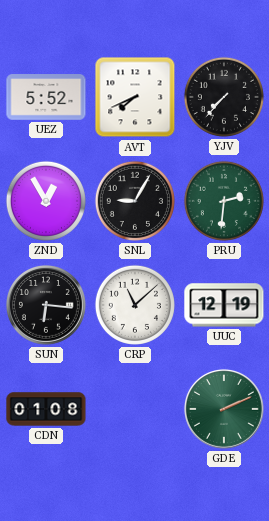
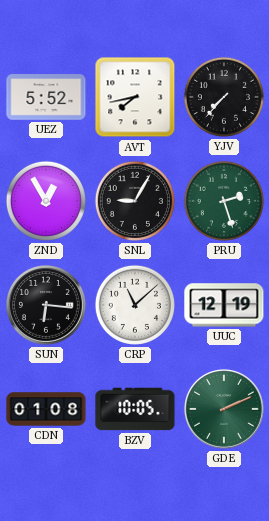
AVT: 7:41 -> 7:43 (135, 97)
PRU: 2:31 -> 2:27 (224, 201)
BZV: none -> 10:05 (135, 409)
